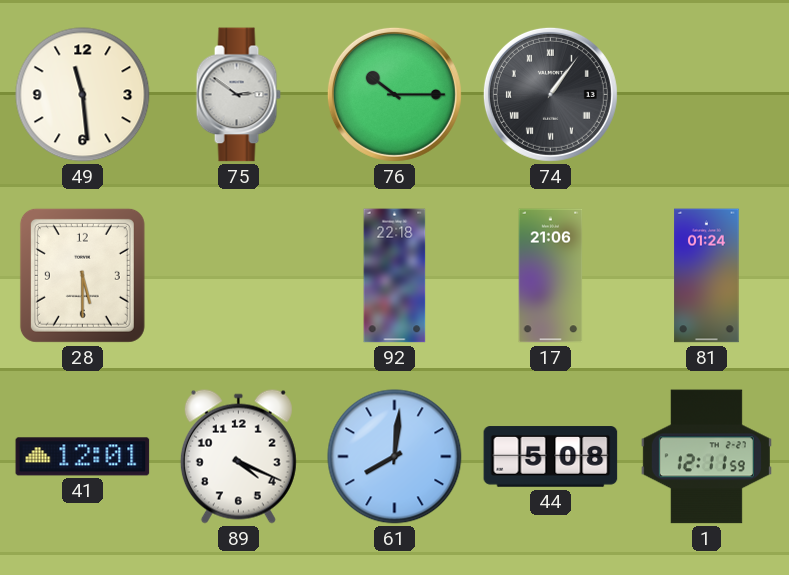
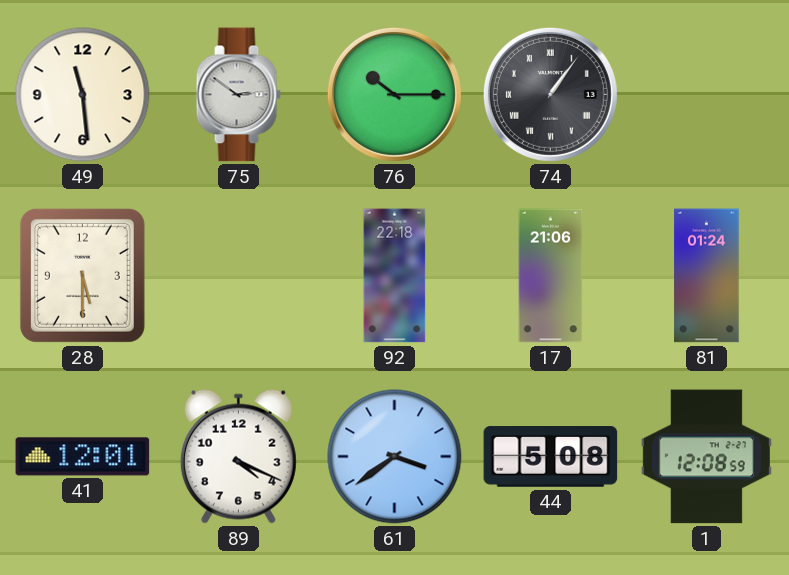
61: 8:01 -> 3:39 (395, 457)
1: 12:11 -> 12:08 (706, 457)
